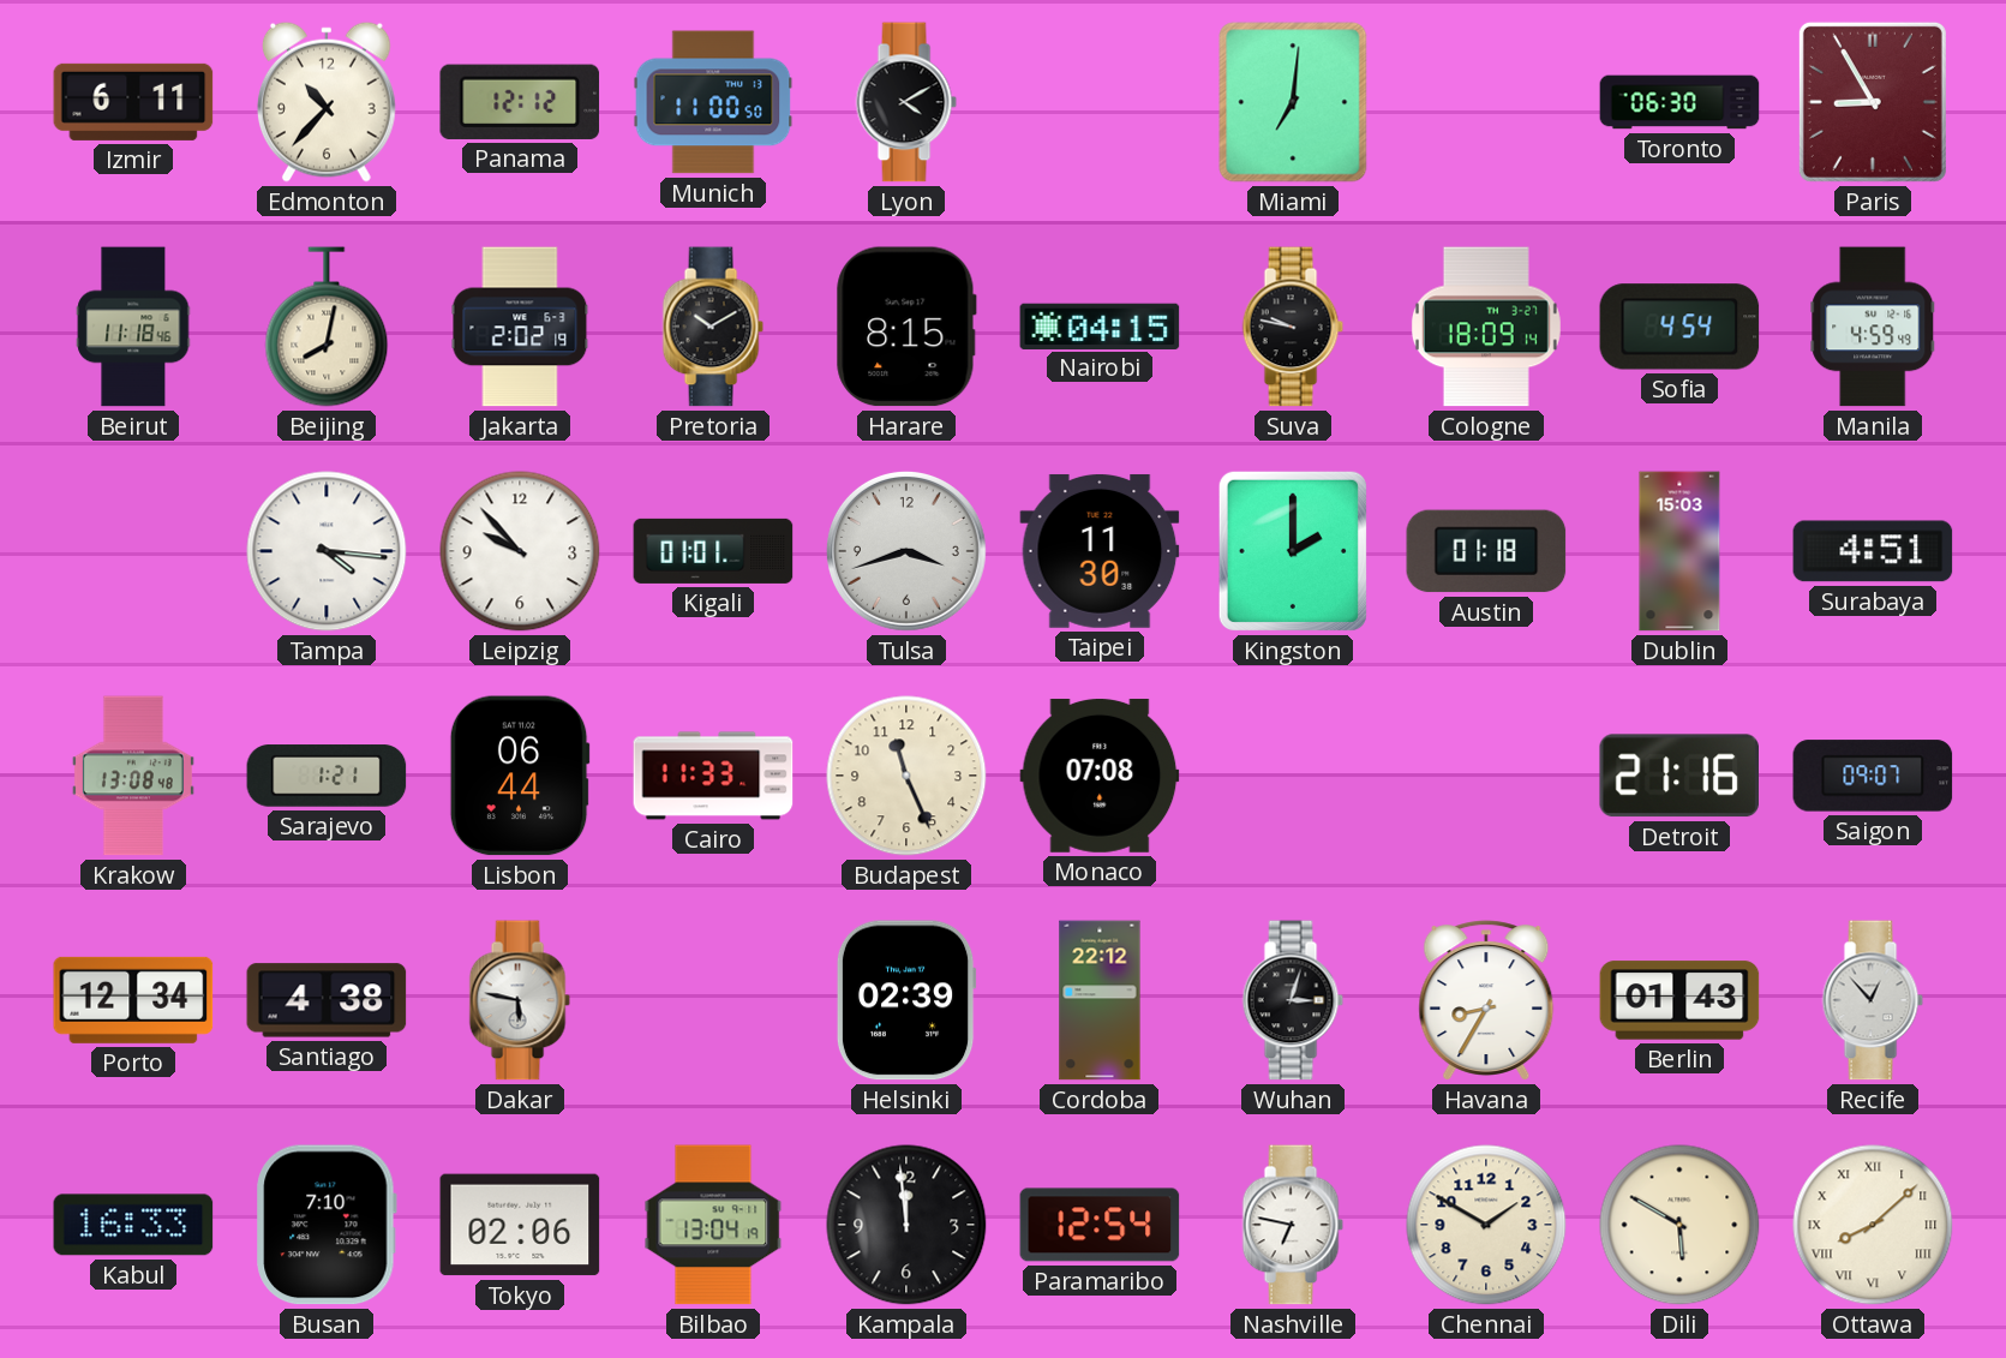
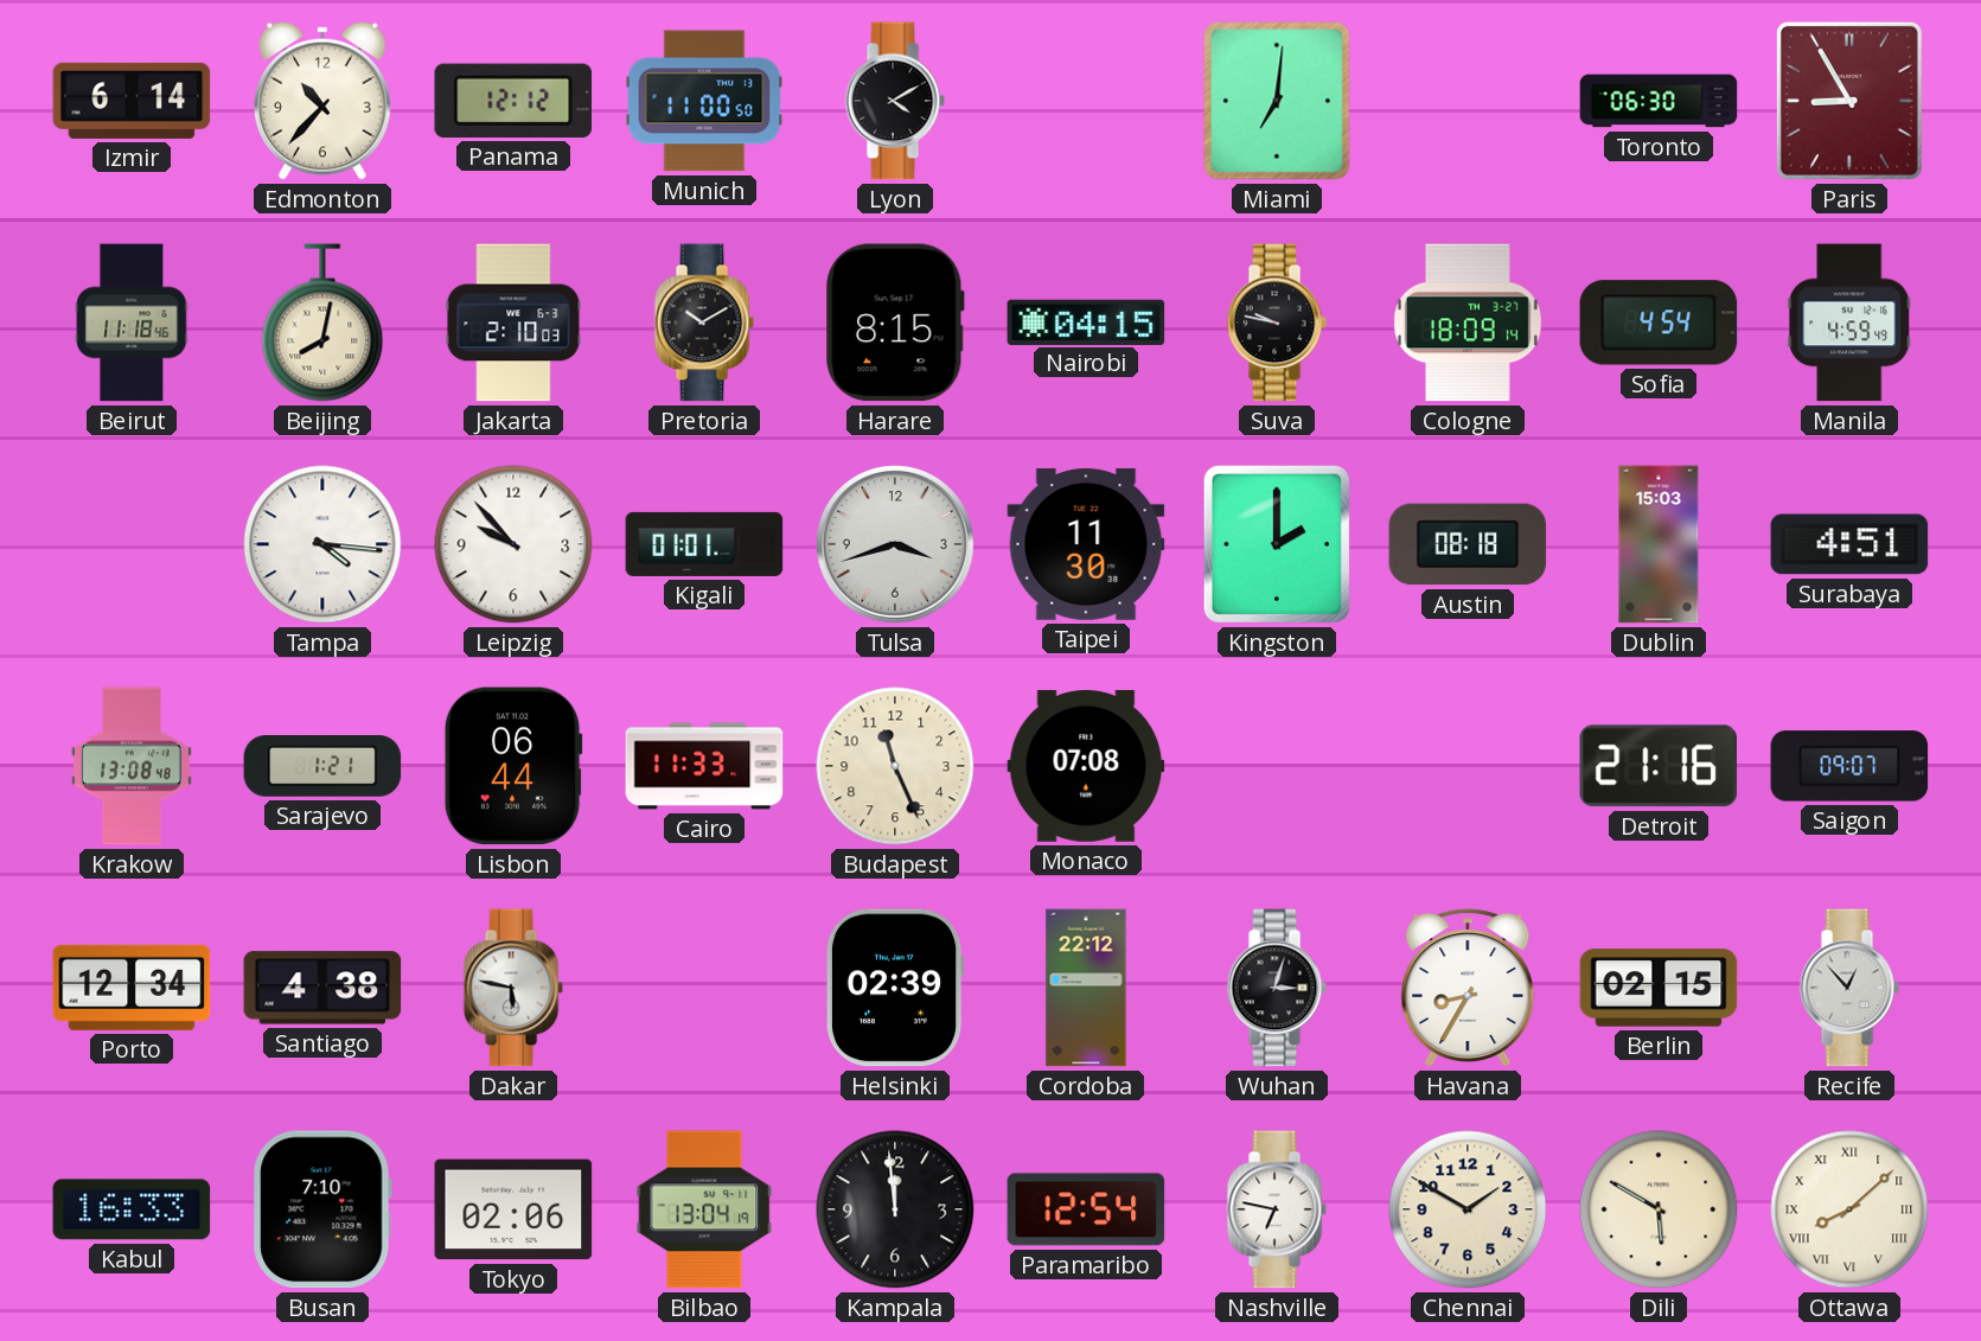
Izmir: 6:11 -> 6:14 (132, 101)
Jakarta: 2:02 -> 2:10 (513, 323)
Austin: 01:18 -> 08:18 (1468, 544)
Berlin: 01:43 -> 02:15 (1659, 988)
